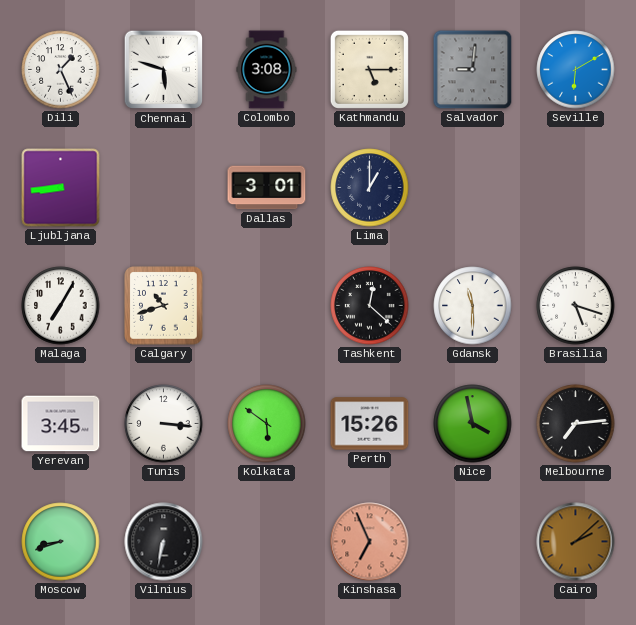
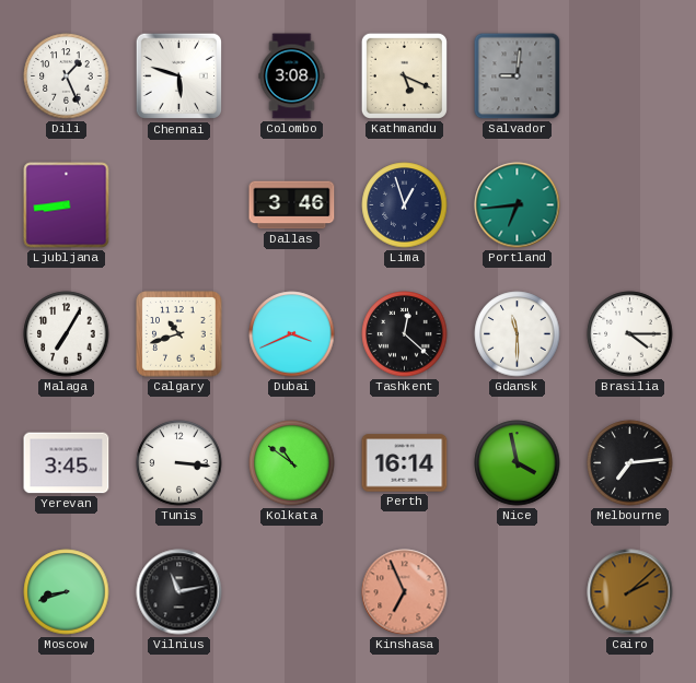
Kathmandu: 5:15 -> 5:19 (404, 75)
Seville: 6:10 -> none (576, 70)
Dallas: 3:01 -> 3:46 (292, 205)
Lima: 1:00 -> 12:57 (405, 205)
Portland: none -> 6:44 (518, 205)
Dubai: none -> 3:41 (292, 334)
Brasilia: 5:18 -> 4:15 (630, 334)
Kolkata: 5:51 -> 10:51 (292, 463)
Perth: 15:26 -> 16:14 (405, 463)
Vilnius: 6:32 -> 11:13 (179, 592)
